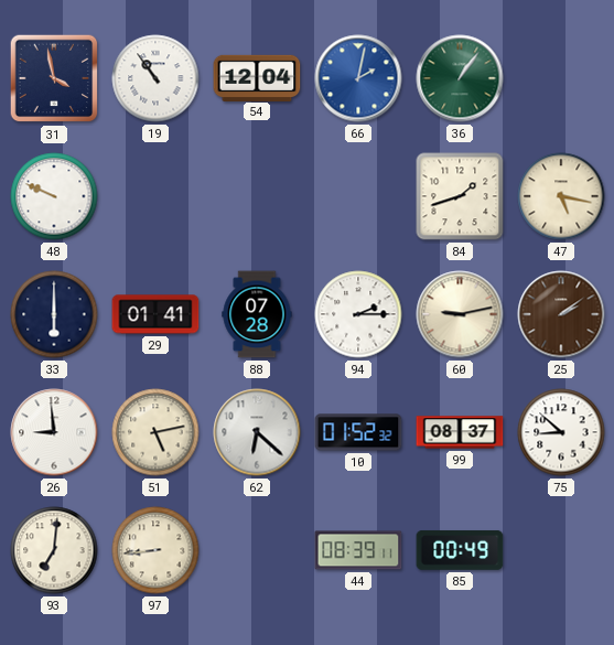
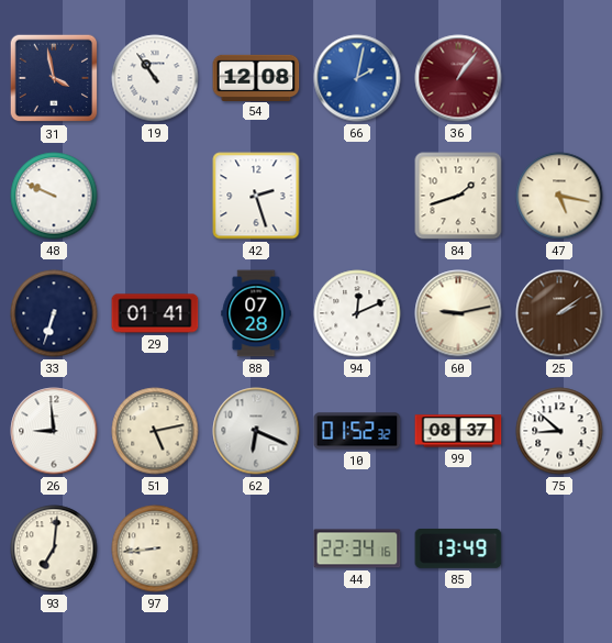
54: 12:04 -> 12:08 (256, 77)
36 dial: green -> burgundy (458, 78)
42: none -> 2:27 (256, 196)
33: 6:00 -> 6:33 (54, 313)
94: 2:15 -> 12:11 (357, 313)
62: 6:22 -> 6:19 (256, 431)
44: 08:39 -> 22:34 (357, 548)
85: 00:49 -> 13:49 (458, 548)
